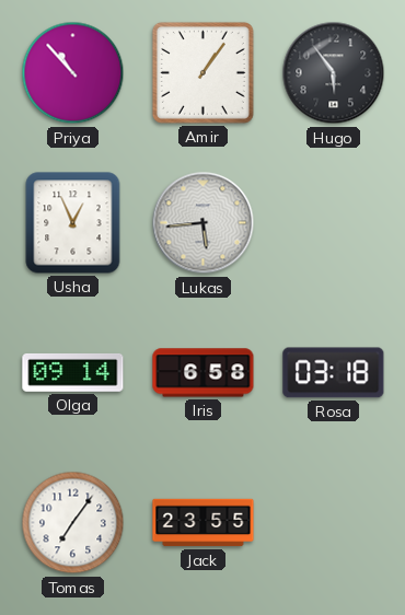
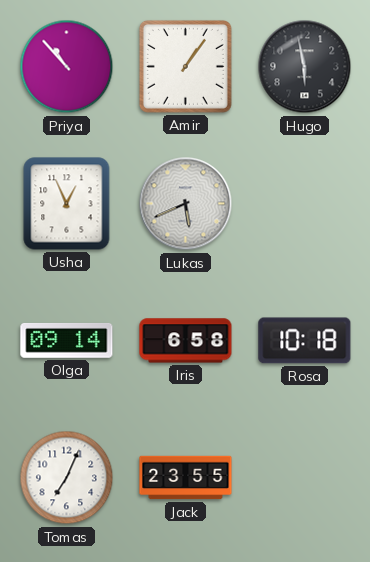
Hugo: 5:54 -> 5:58 (305, 67)
Lukas: 5:44 -> 5:41 (186, 204)
Rosa: 03:18 -> 10:18 (305, 341)
Tomas: 7:06 -> 7:04 (67, 478)
